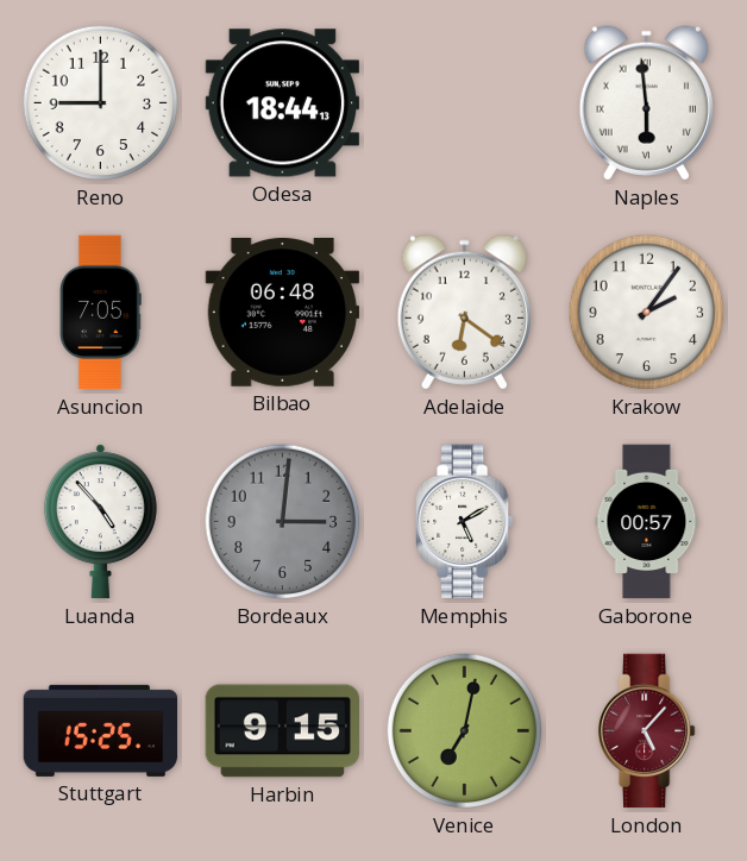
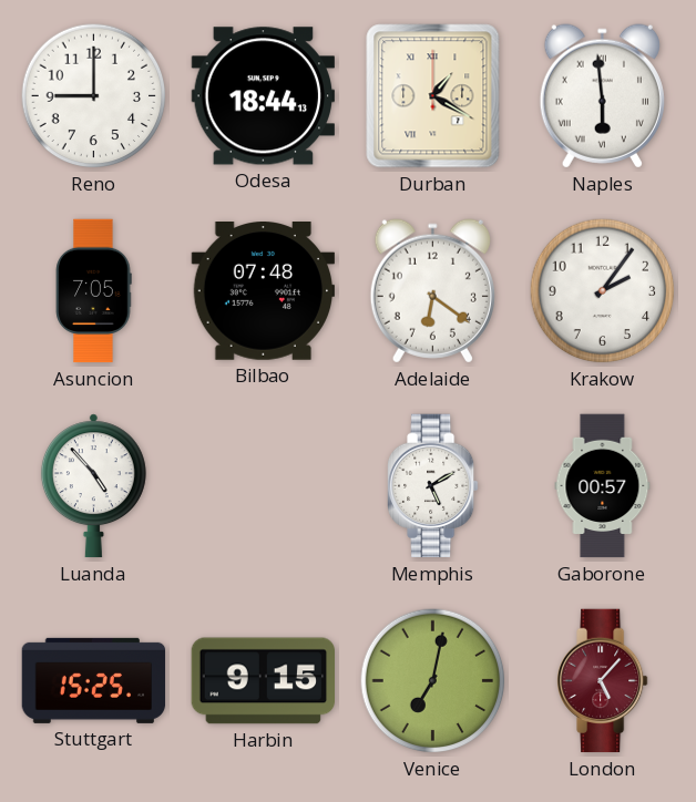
Durban: none -> 1:20 (433, 96)
Bilbao: 06:48 -> 07:48 (264, 291)
Bordeaux: 3:01 -> none (283, 522)
